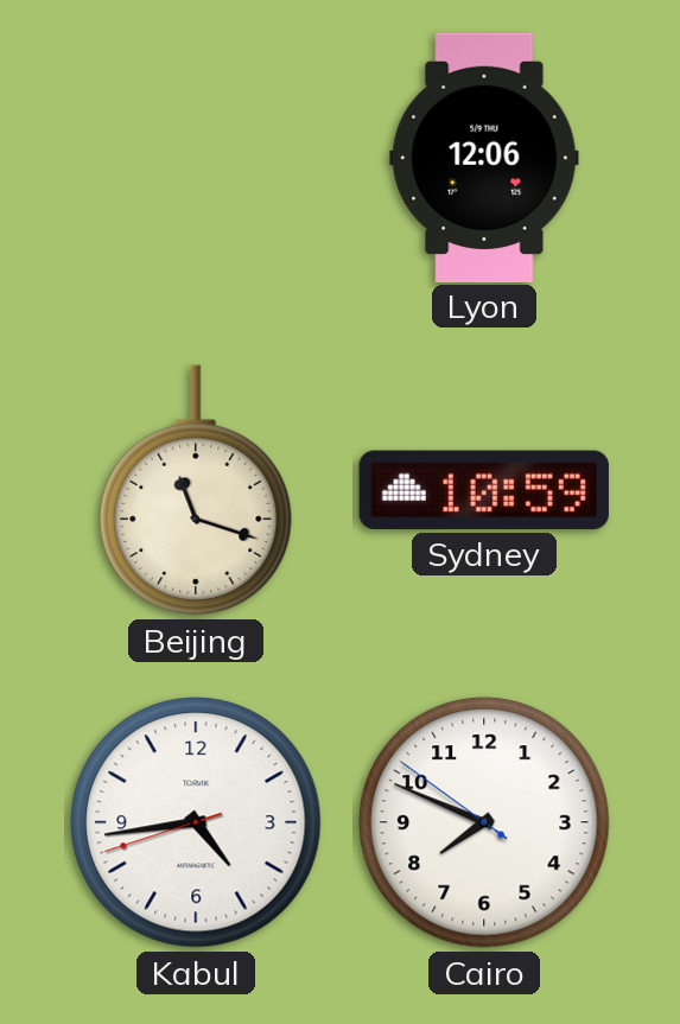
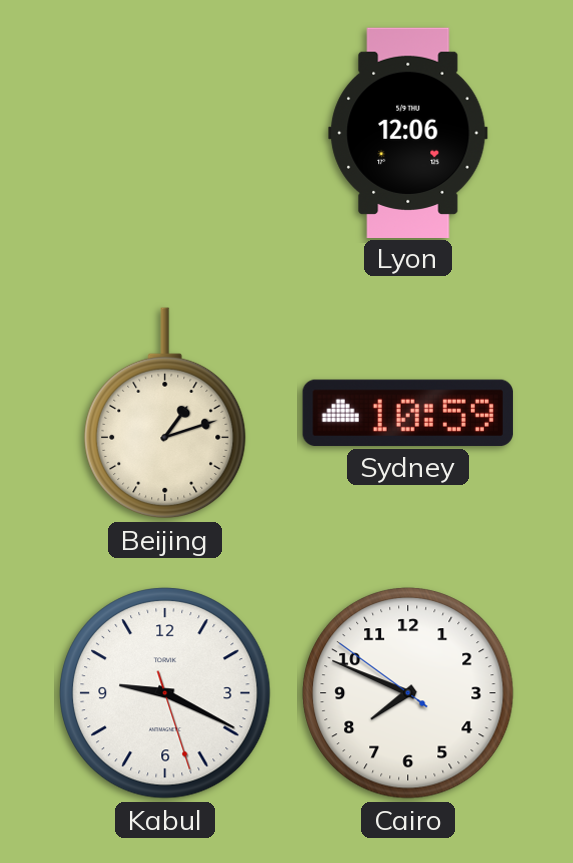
Beijing: 11:18 -> 1:12 (165, 413)
Kabul: 4:43 -> 9:19 (165, 693)
